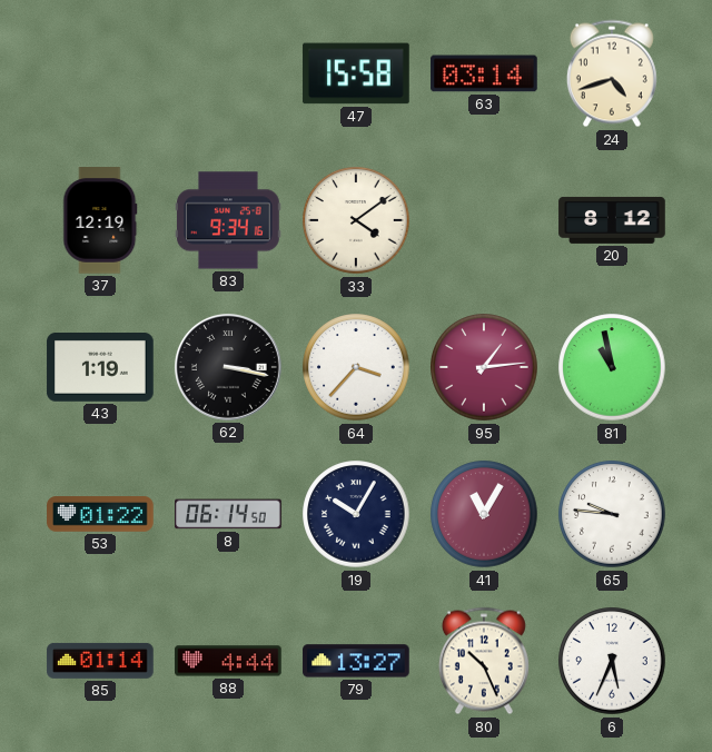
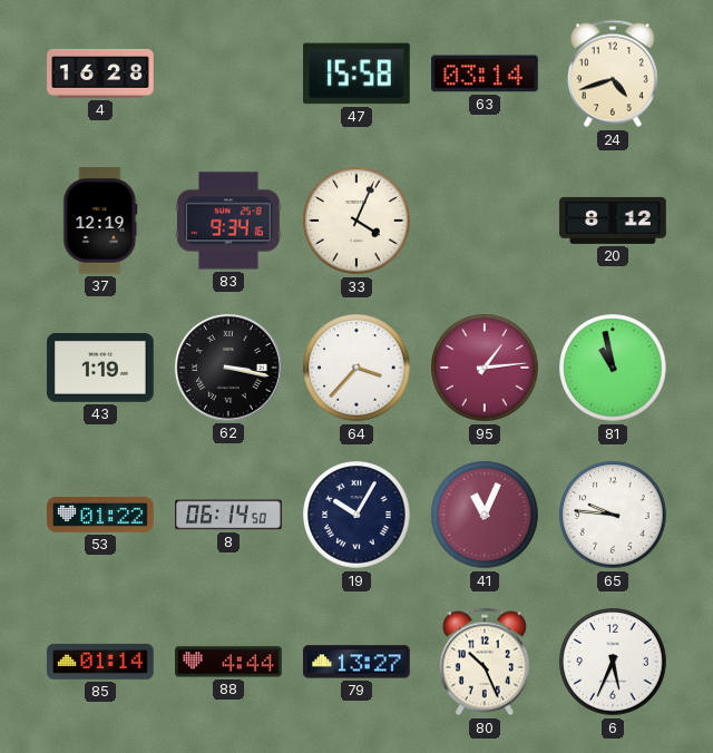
4: none -> 16:28 (100, 74)
33: 4:09 -> 4:04 (356, 221)
41: 11:05 -> 11:04 (485, 515)
